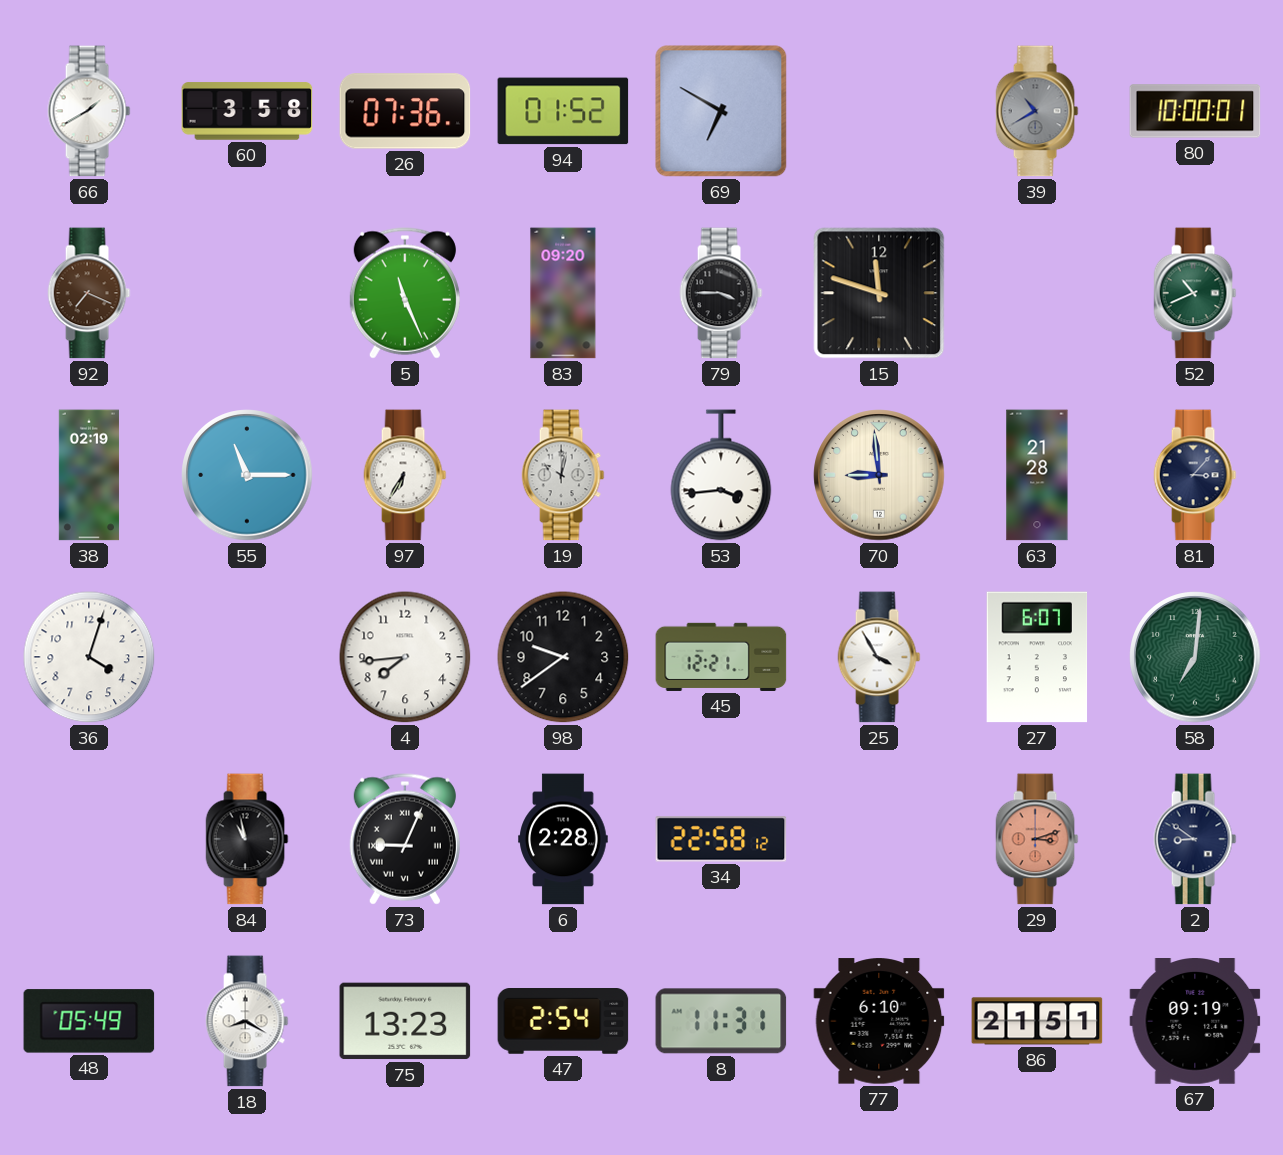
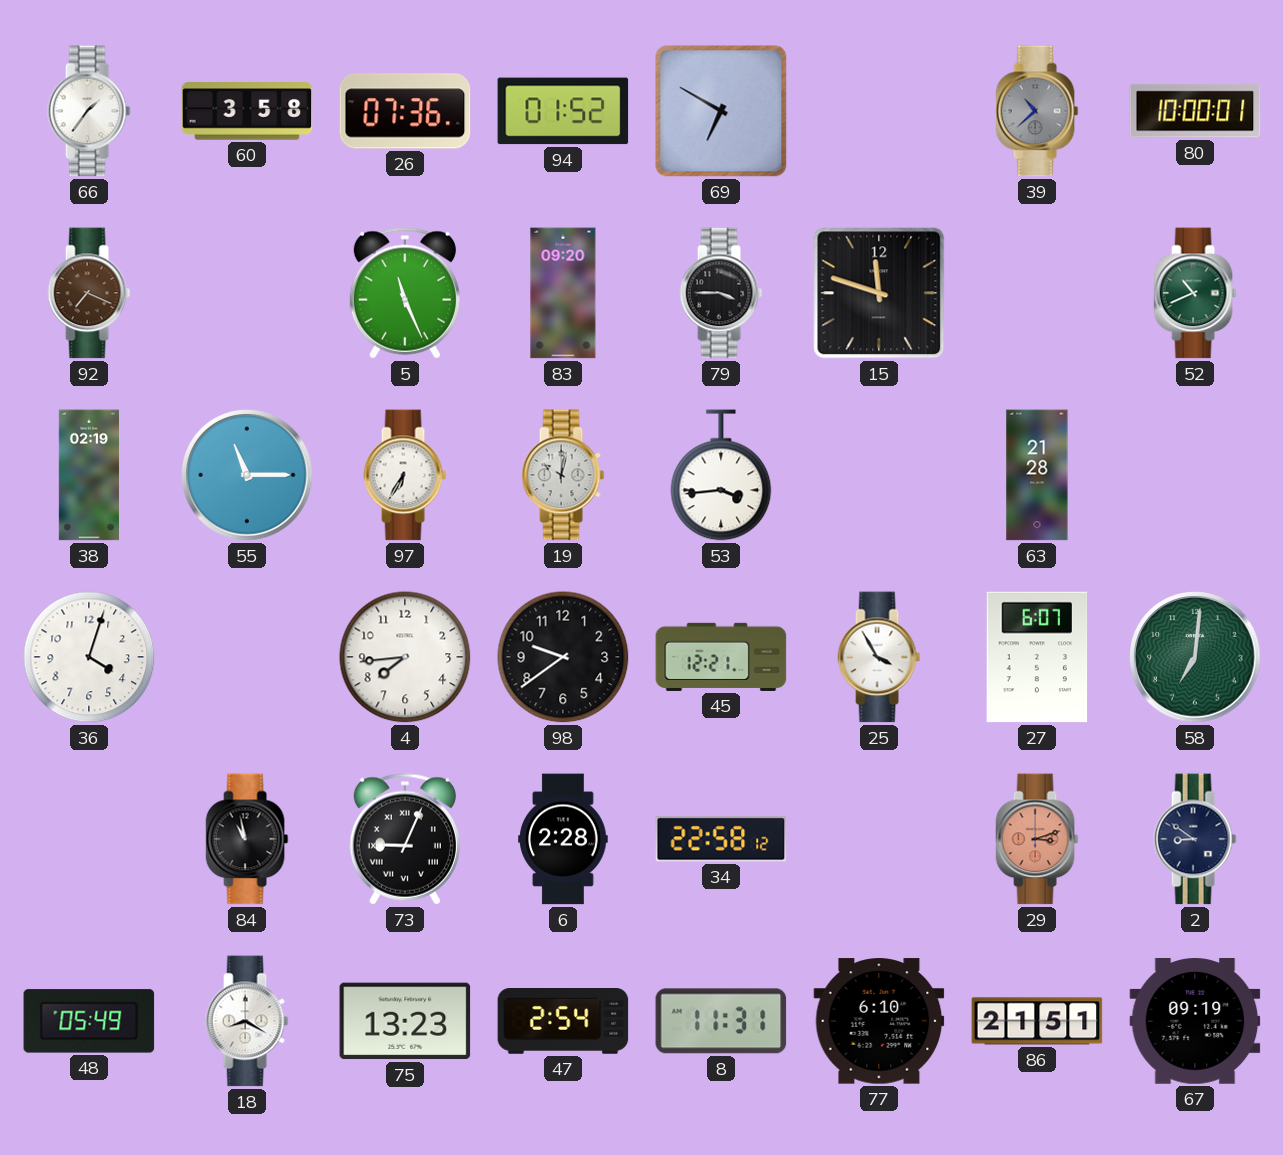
66: 1:40 -> 1:36 (89, 111)
39: 10:40 -> 10:38 (1037, 111)
70: 8:59 -> none (879, 475)
81: 3:07 -> none (1195, 475)
